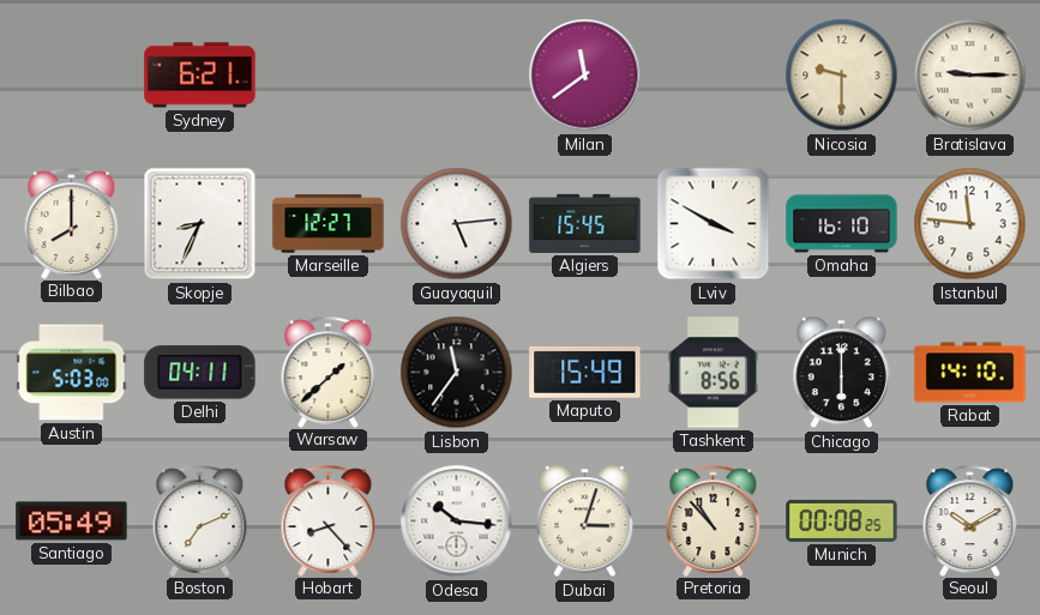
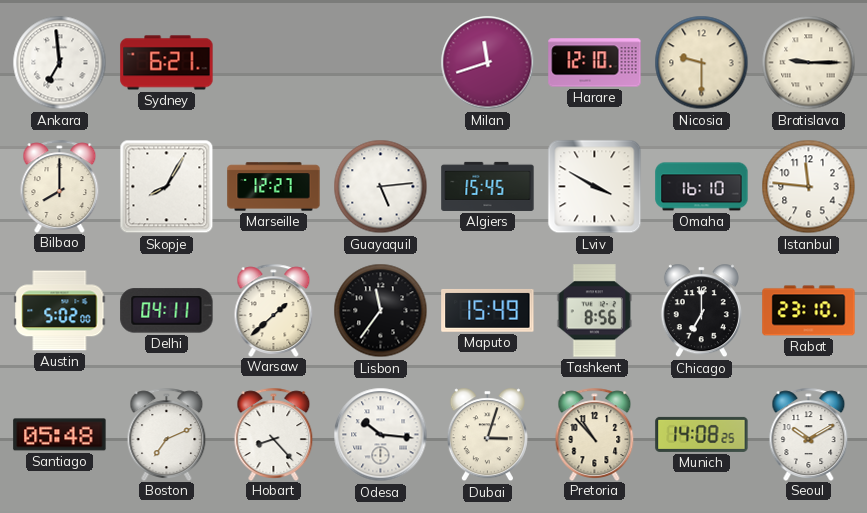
Ankara: none -> 6:59 (60, 63)
Milan: 11:39 -> 11:42 (488, 63)
Harare: none -> 12:10 (595, 63)
Skopje: 8:34 -> 8:05 (167, 187)
Austin: 5:03 -> 5:02 (60, 311)
Chicago: 6:00 -> 7:00 (701, 311)
Rabat: 14:10 -> 23:10 (809, 311)
Santiago: 05:49 -> 05:48 (60, 435)
Munich: 00:08 -> 14:08 (702, 434)
